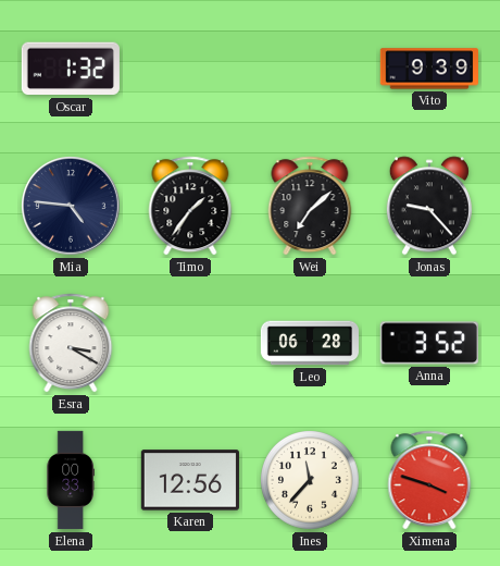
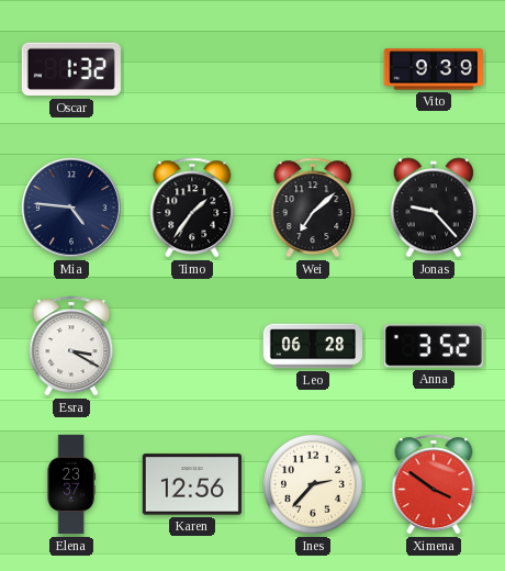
Elena: 00:33 -> 23:37 (71, 484)
Ines: 11:37 -> 2:37 (314, 485)
Ximena: 3:48 -> 3:51 (434, 484)
